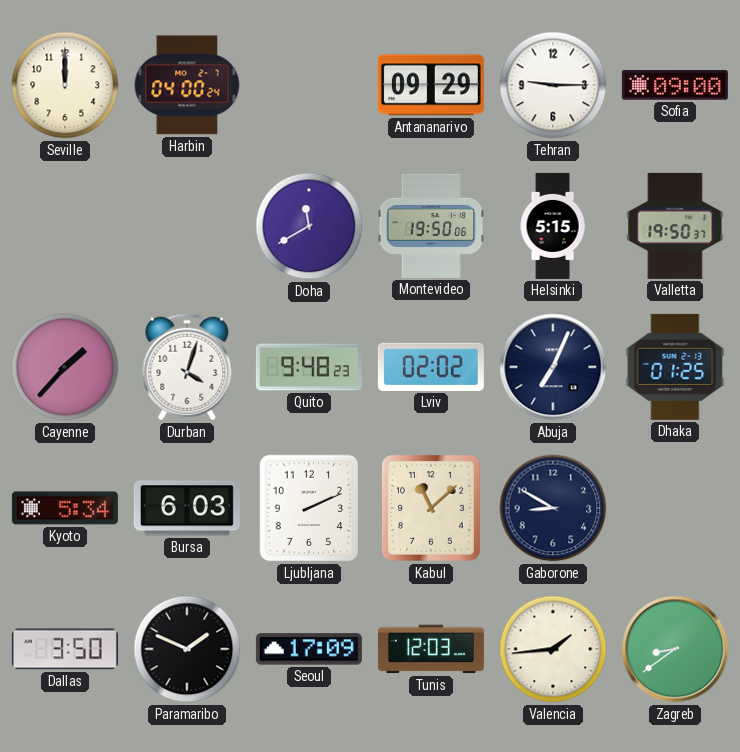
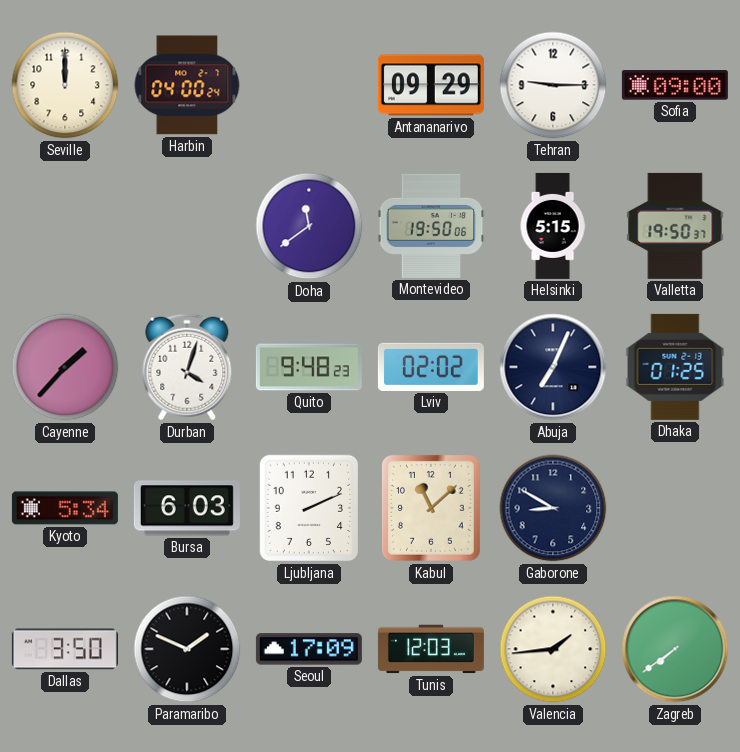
Doha: 11:40 -> 11:39 (309, 226)
Zagreb: 8:39 -> 7:39 (675, 649)
